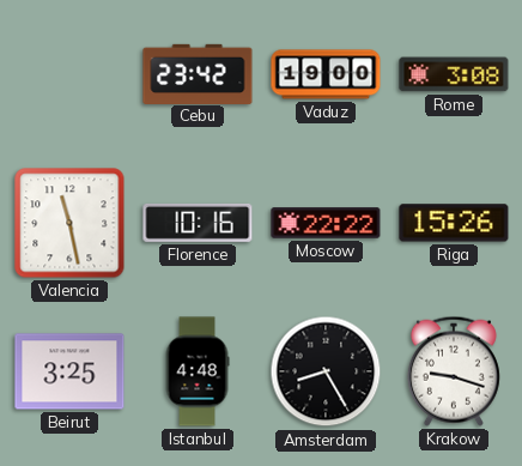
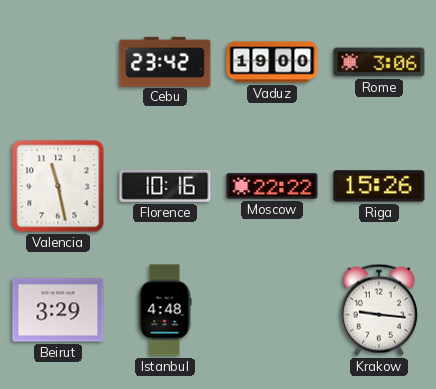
Rome: 3:08 -> 3:06 (379, 62)
Beirut: 3:25 -> 3:29 (58, 310)
Amsterdam: 8:25 -> none (326, 371)
Krakow: 9:18 -> 9:16 (379, 310)
